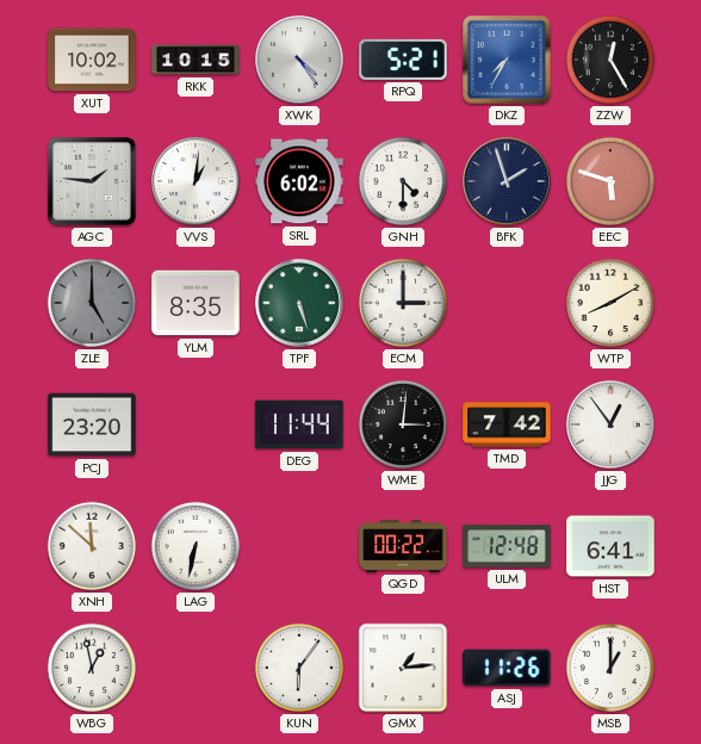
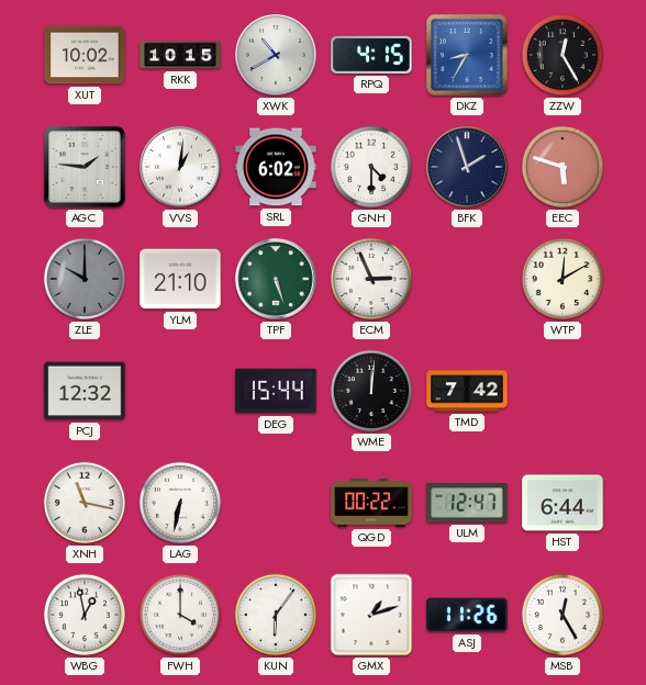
XWK: 4:24 -> 10:40 (277, 56)
RPQ: 5:21 -> 4:15 (371, 55)
DKZ: 7:35 -> 8:35 (468, 56)
ZLE: 5:00 -> 10:00 (85, 279)
YLM: 8:35 -> 21:10 (180, 279)
ECM: 3:00 -> 2:56 (371, 279)
WTP: 8:10 -> 12:10 (563, 279)
PCJ: 23:20 -> 12:32 (85, 391)
DEG: 11:44 -> 15:44 (276, 391)
WME: 3:01 -> 12:01 (371, 391)
JJG: 12:54 -> none (612, 426)
XNH: 11:52 -> 11:17 (85, 503)
ULM: 12:48 -> 12:47 (467, 503)
HST: 6:41 -> 6:44 (563, 503)
FWH: none -> 4:00 (180, 615)
GMX: 1:14 -> 1:12 (371, 615)
MSB: 1:00 -> 12:25 (563, 615)
